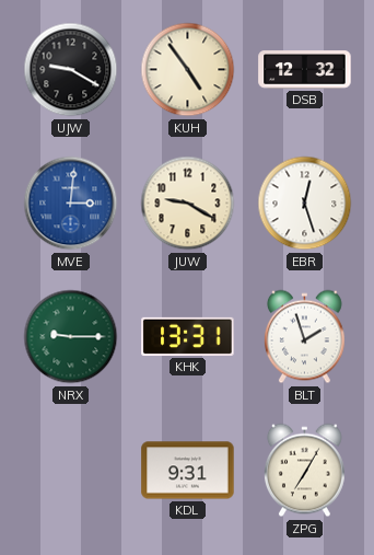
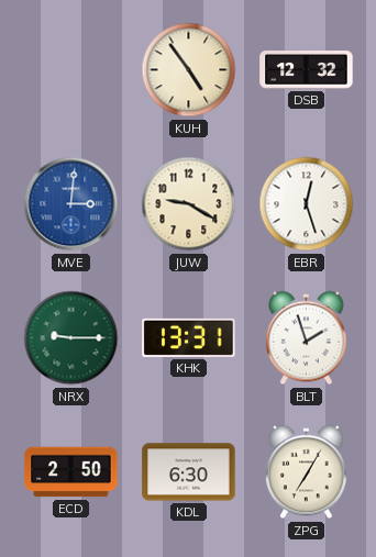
UJW: 9:20 -> none (71, 70)
ECD: none -> 2:50 (71, 472)
KDL: 9:31 -> 6:30 (189, 472)
